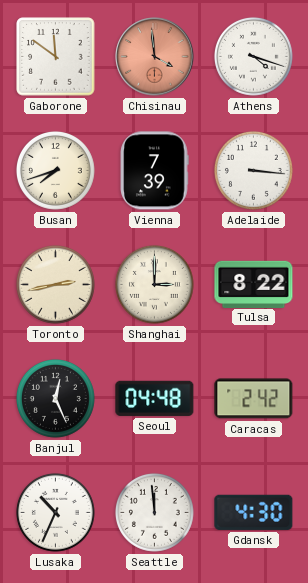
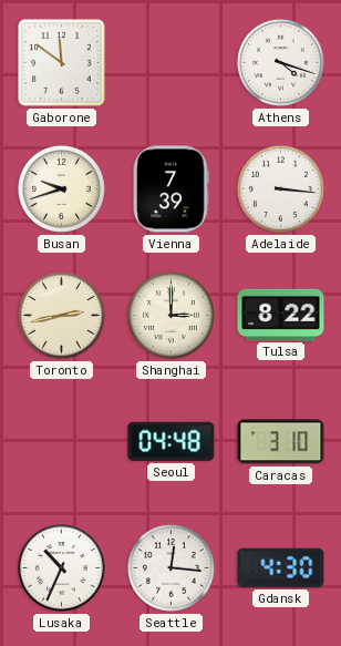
Chisinau: 3:59 -> none (155, 57)
Busan: 7:42 -> 9:42 (61, 188)
Banjul: 12:26 -> none (55, 398)
Caracas: 2:42 -> 3:10 (281, 442)
Seattle: 11:59 -> 12:16 (170, 567)
